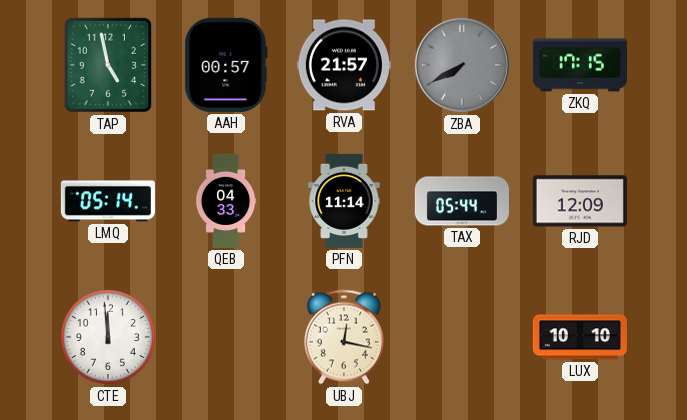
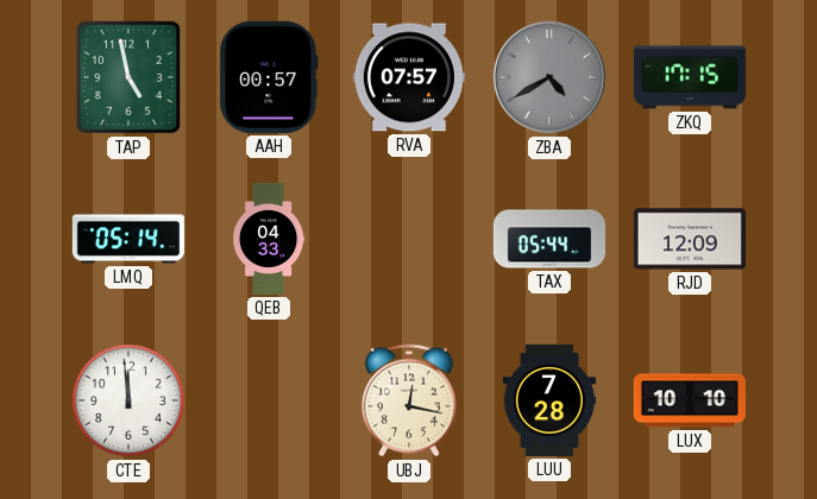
RVA: 21:57 -> 07:57 (409, 77)
ZBA: 7:40 -> 4:40 (549, 77)
PFN: 11:14 -> none (344, 201)
LUU: none -> 7:28 (549, 400)
